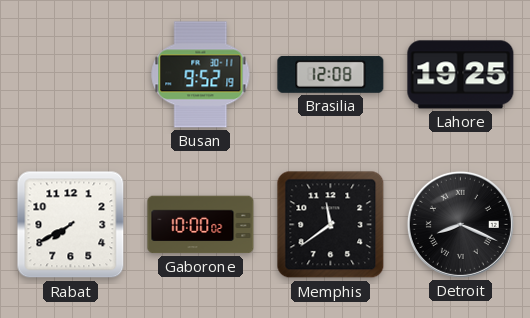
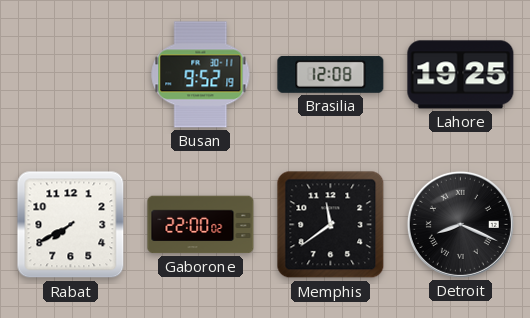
Gaborone: 10:00 -> 22:00 (201, 225)
